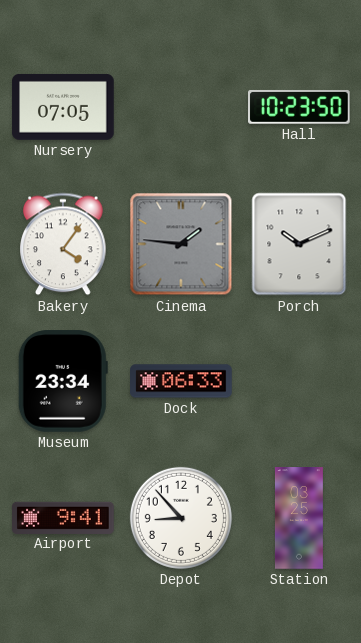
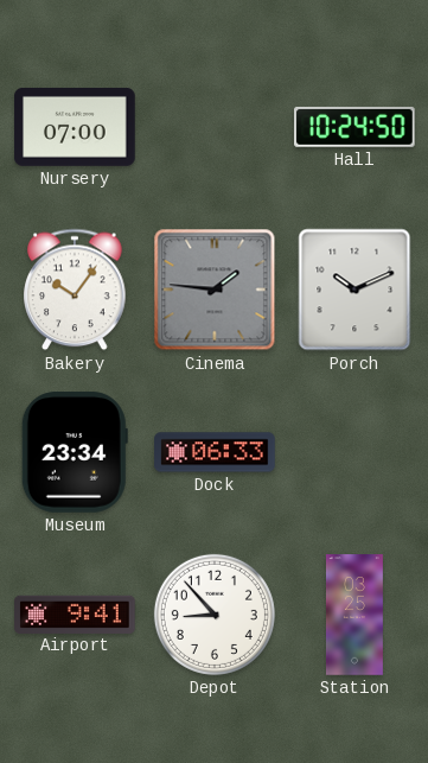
Nursery: 07:05 -> 07:00 (75, 127)
Hall: 10:23 -> 10:24 (354, 127)
Bakery: 4:06 -> 10:06 (75, 290)
